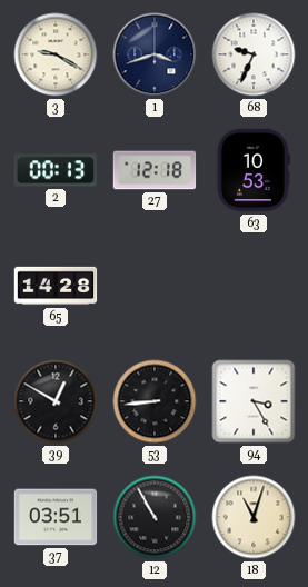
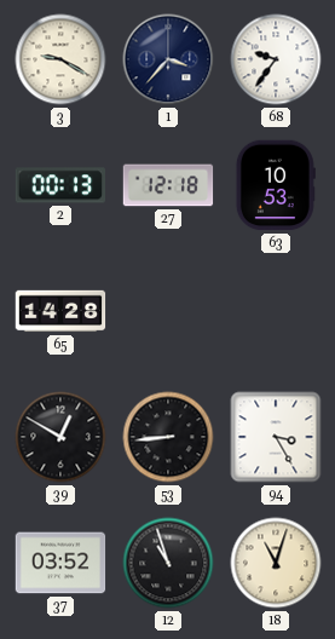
1: 3:42 -> 3:37 (168, 59)
68: 9:34 -> 9:36 (276, 59)
37: 03:51 -> 03:52 (60, 563)
12: 10:55 -> 10:57 (168, 563)
